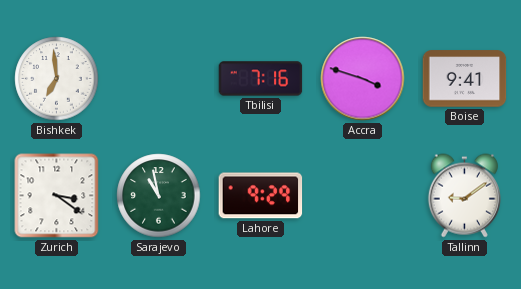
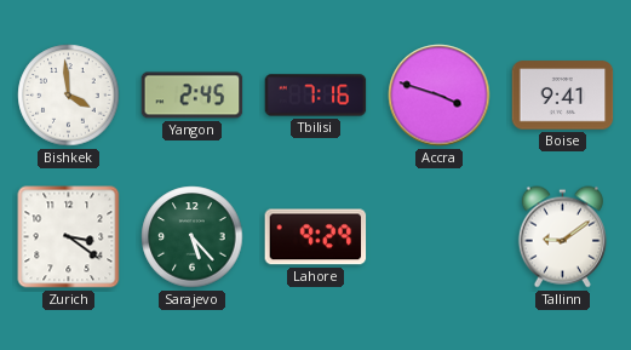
Bishkek: 6:59 -> 3:59 (69, 96)
Yangon: none -> 2:45 (193, 96)
Sarajevo: 10:58 -> 5:23 (193, 237)
